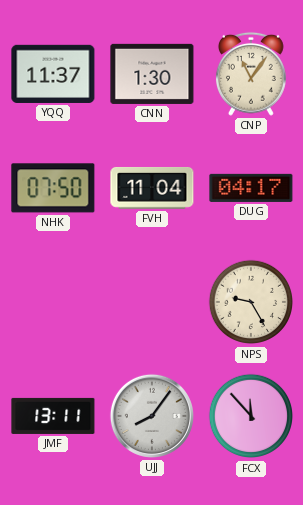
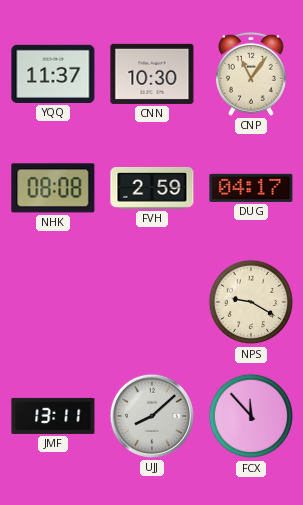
CNN: 1:30 -> 10:30 (152, 74)
NHK: 07:50 -> 08:08 (53, 188)
FVH: 11:04 -> 2:59 (152, 188)
NPS: 9:25 -> 9:20 (251, 302)
UJJ: 8:06 -> 8:08 (152, 416)
